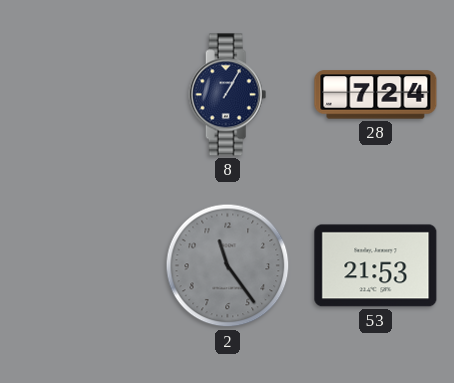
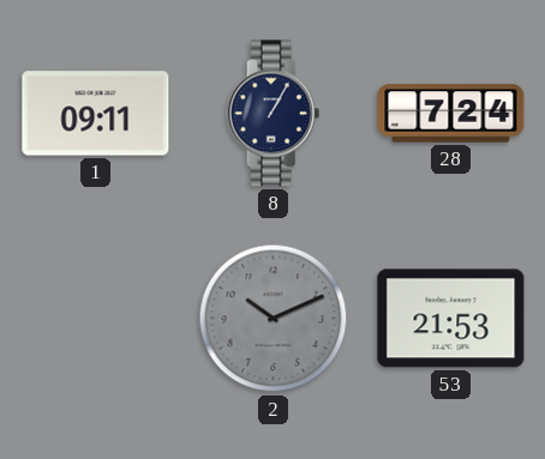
1: none -> 09:11 (96, 114)
2: 11:24 -> 10:11 (274, 319)
